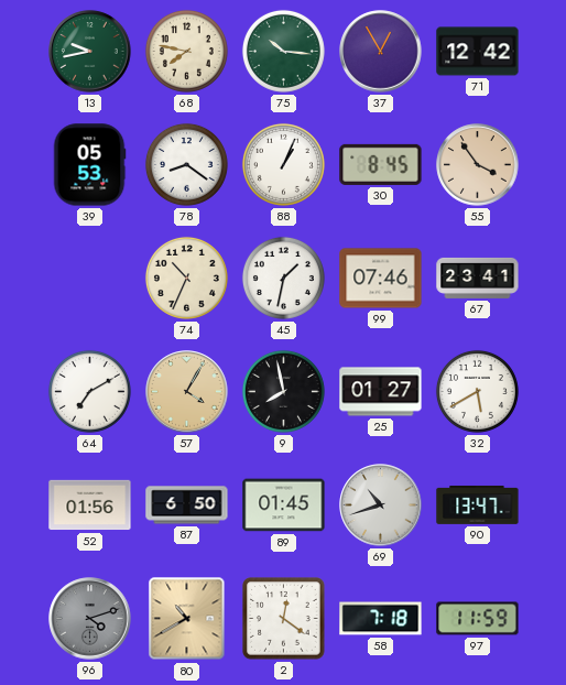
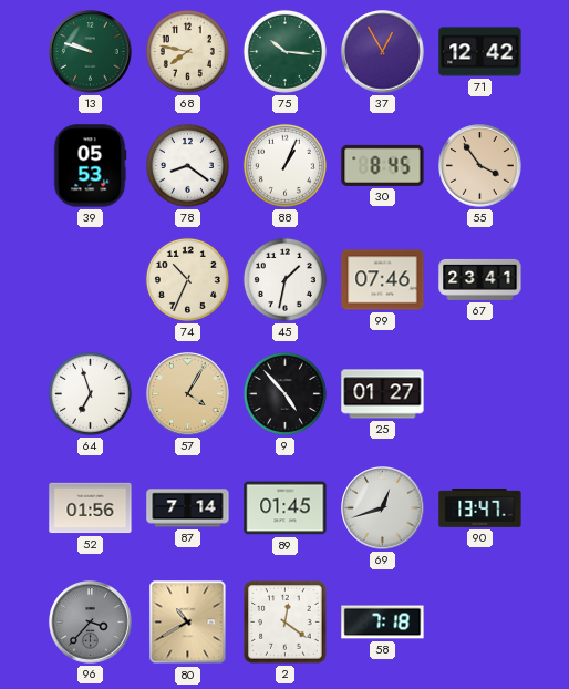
13: 9:43 -> 9:48 (91, 52)
64: 7:10 -> 6:57 (90, 393)
9: 7:58 -> 4:53 (284, 393)
32: 5:40 -> none (477, 391)
87: 6:50 -> 7:14 (188, 508)
69: 10:42 -> 12:42 (383, 508)
96: 4:12 -> 3:37 (91, 623)
97: 11:59 -> none (478, 619)
